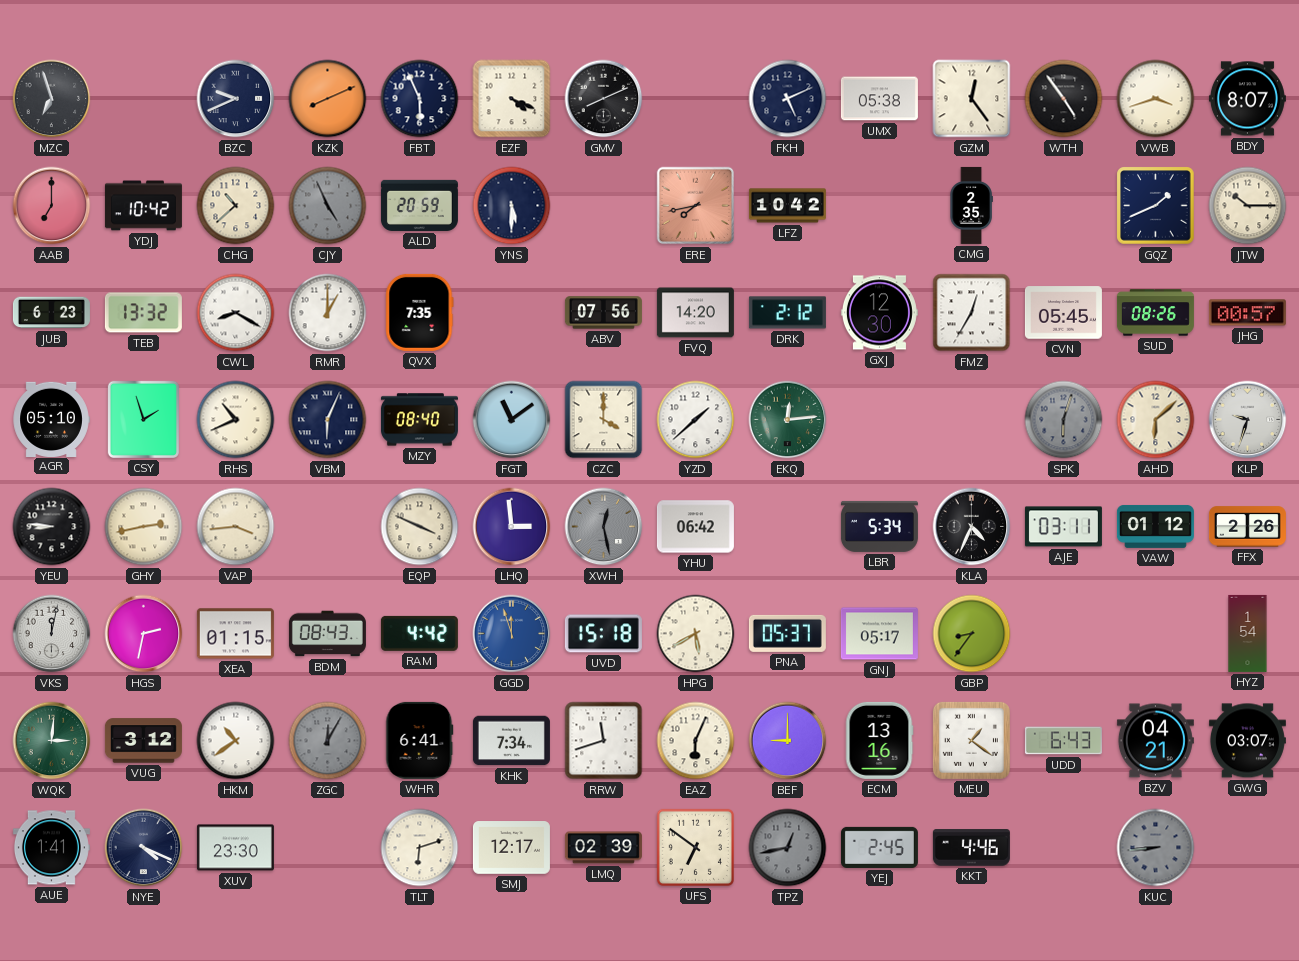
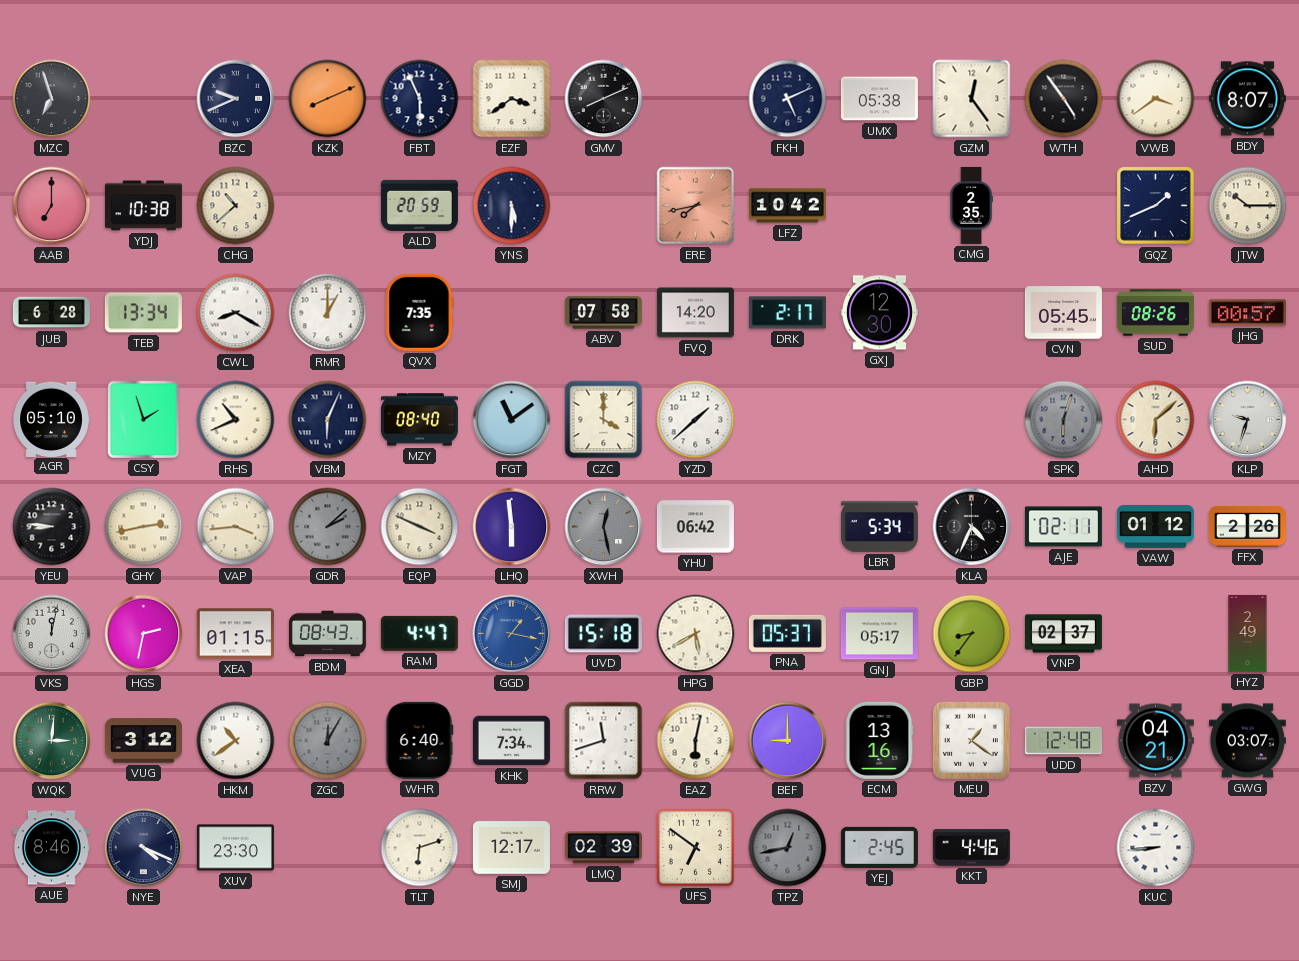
EZF: 4:19 -> 3:39 (512, 99)
VWB: 3:42 -> 3:39 (1156, 99)
YDJ: 10:42 -> 10:38 (143, 206)
CJY: 4:56 -> none (328, 206)
JUB: 6:23 -> 6:28 (51, 313)
TEB: 13:32 -> 13:34 (143, 313)
ABV: 07:56 -> 07:58 (603, 313)
DRK: 2:12 -> 2:17 (787, 313)
FMZ: 12:35 -> none (972, 313)
EKQ: 12:14 -> none (788, 420)
GDR: none -> 2:08 (328, 527)
LHQ: 2:59 -> 5:59 (512, 527)
AJE: 03:11 -> 02:11 (1063, 527)
RAM: 4:42 -> 4:47 (419, 633)
GGD: 11:57 -> 1:17 (512, 634)
VNP: none -> 02:37 (1063, 634)
HYZ: 1:54 -> 2:49 (1248, 633)
WHR: 6:41 -> 6:40 (420, 740)
EAZ: 6:04 -> 6:02 (696, 741)
UDD: 6:43 -> 12:48 (1063, 741)
AUE: 1:41 -> 8:46 (51, 848)
KUC dial: grey -> white (1156, 848)
